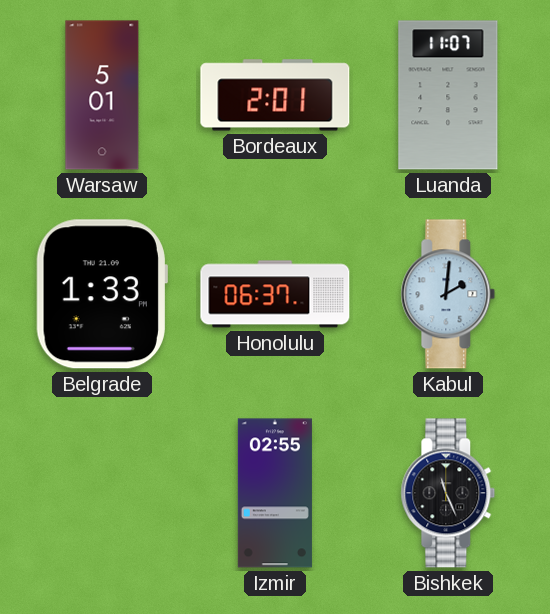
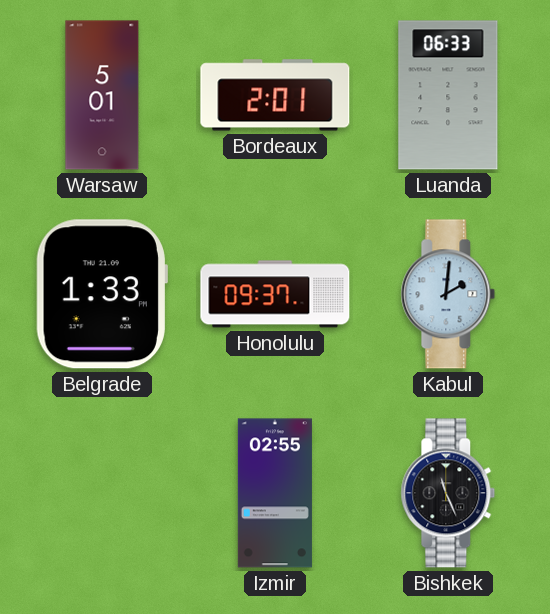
Luanda: 11:07 -> 06:33 (448, 95)
Honolulu: 06:37 -> 09:37 (275, 294)
